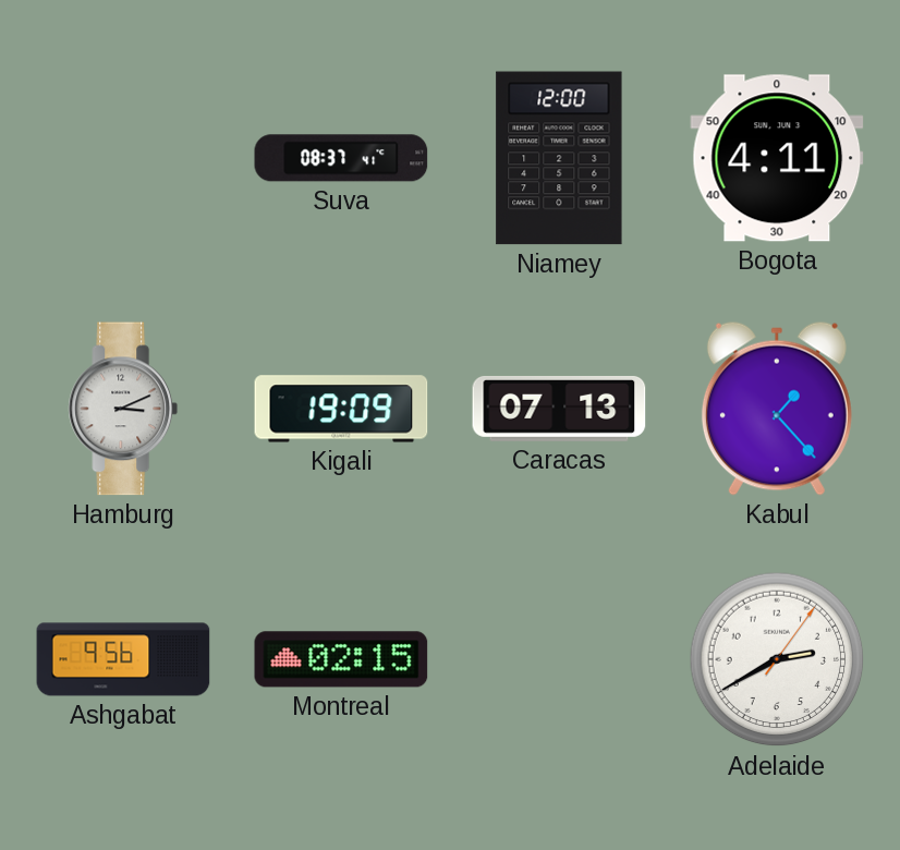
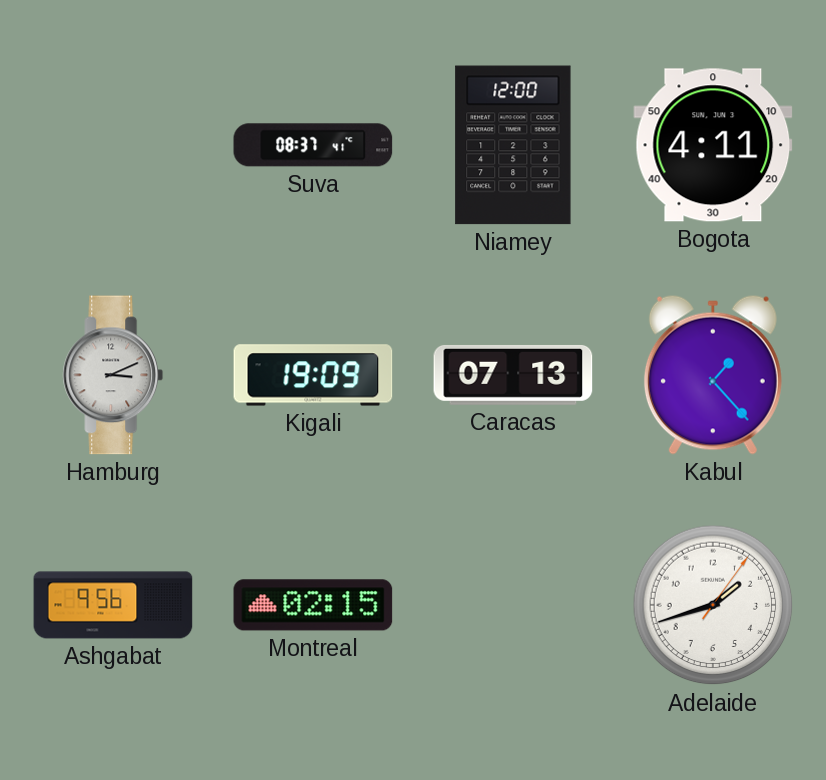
Adelaide: 2:40 -> 1:42 (713, 605)
